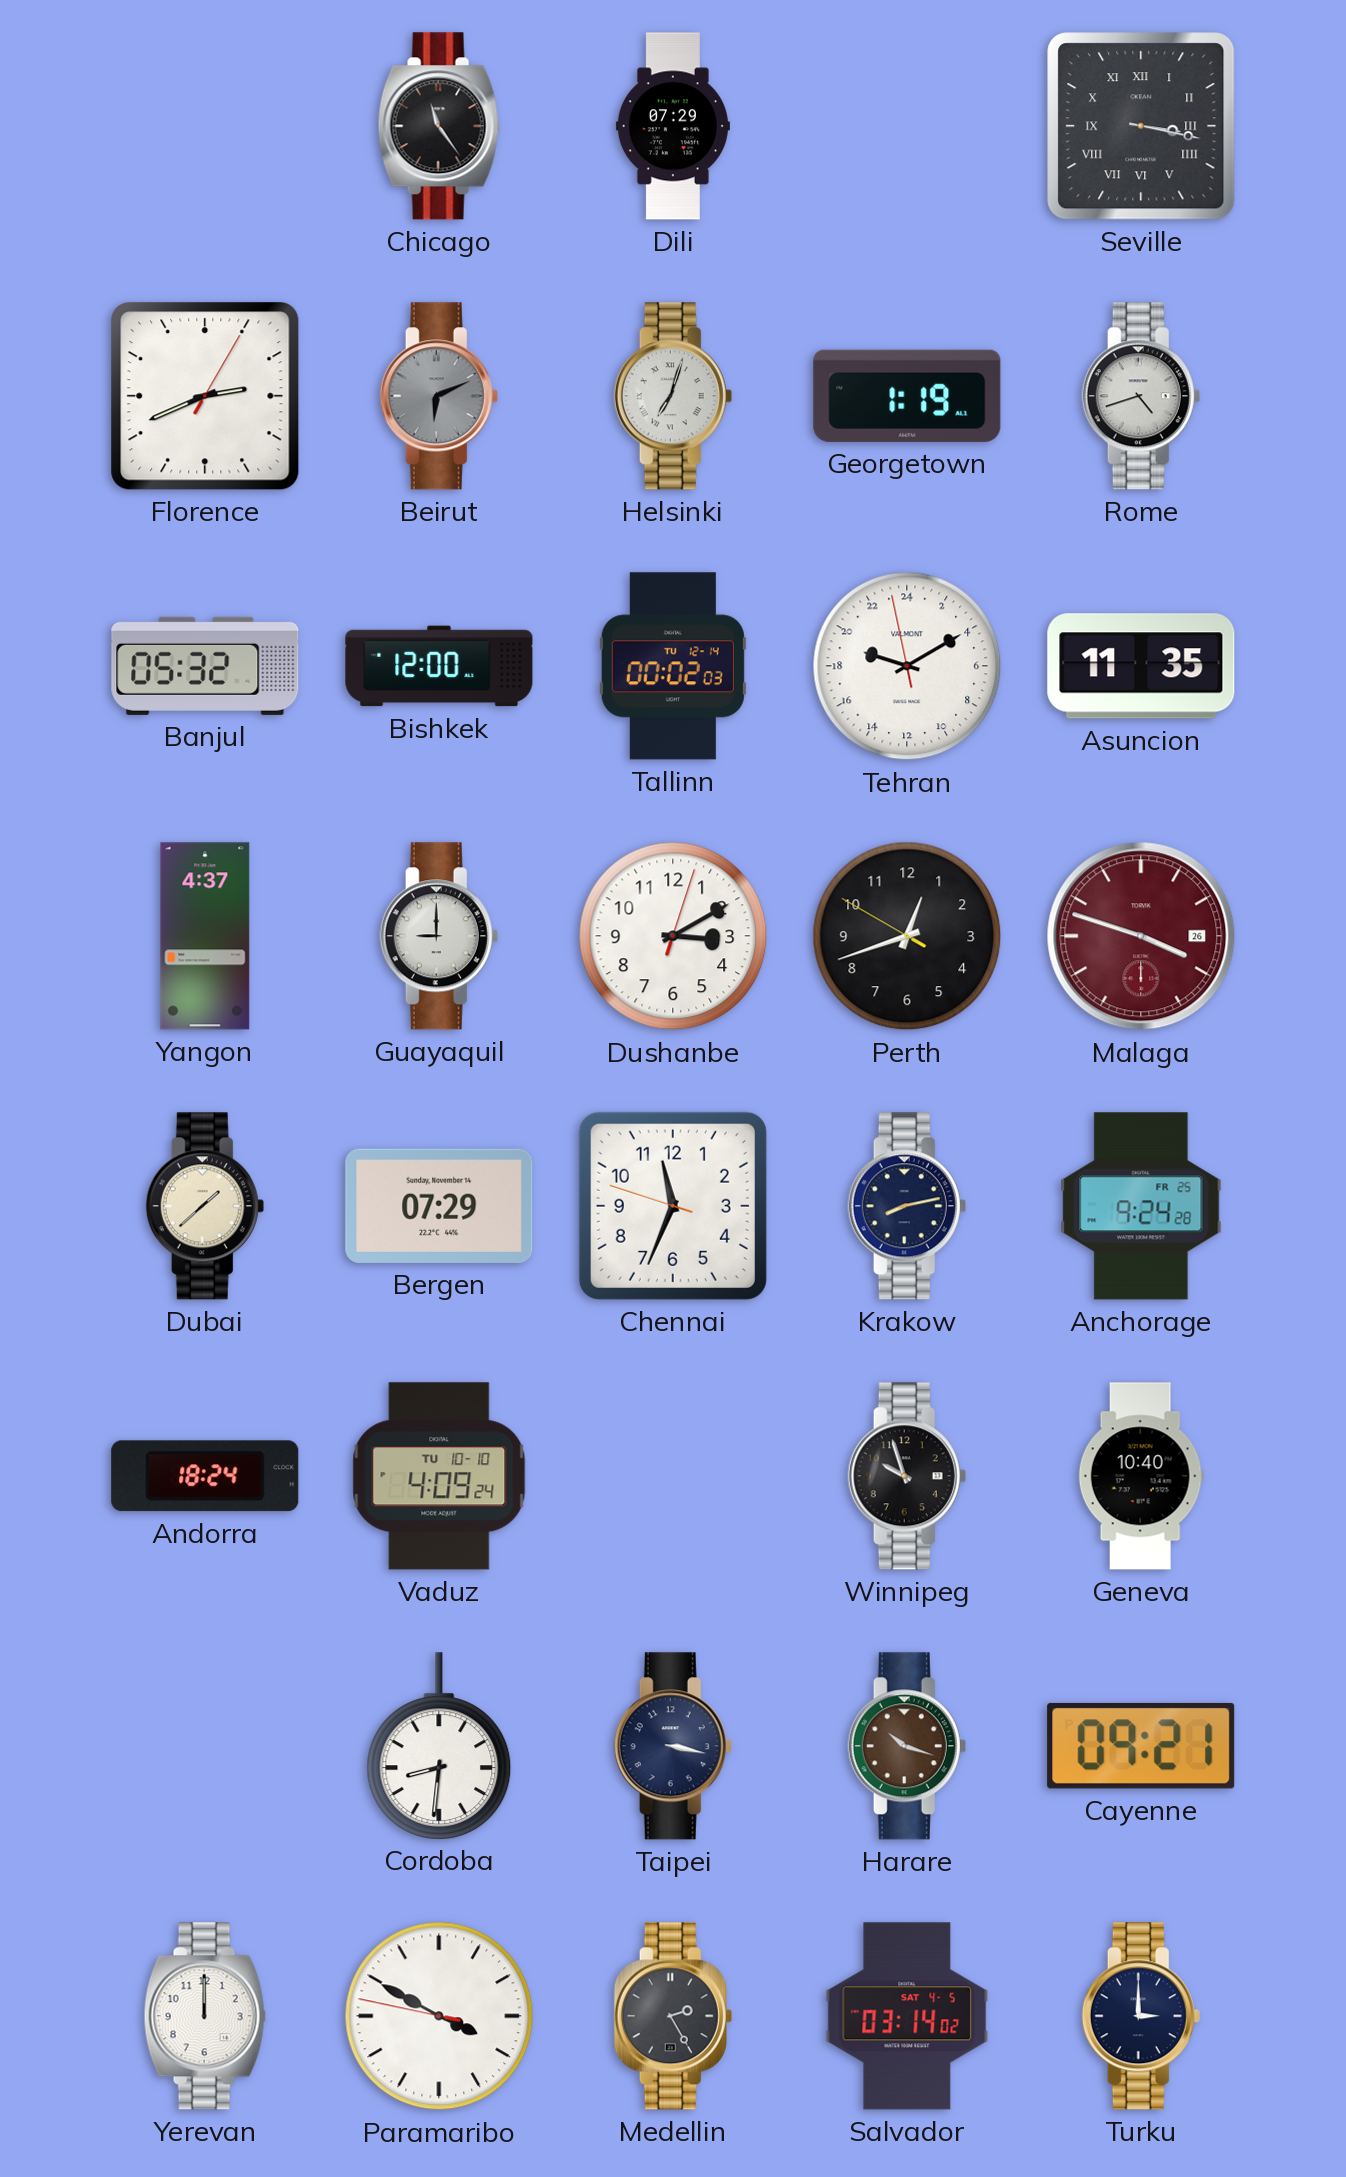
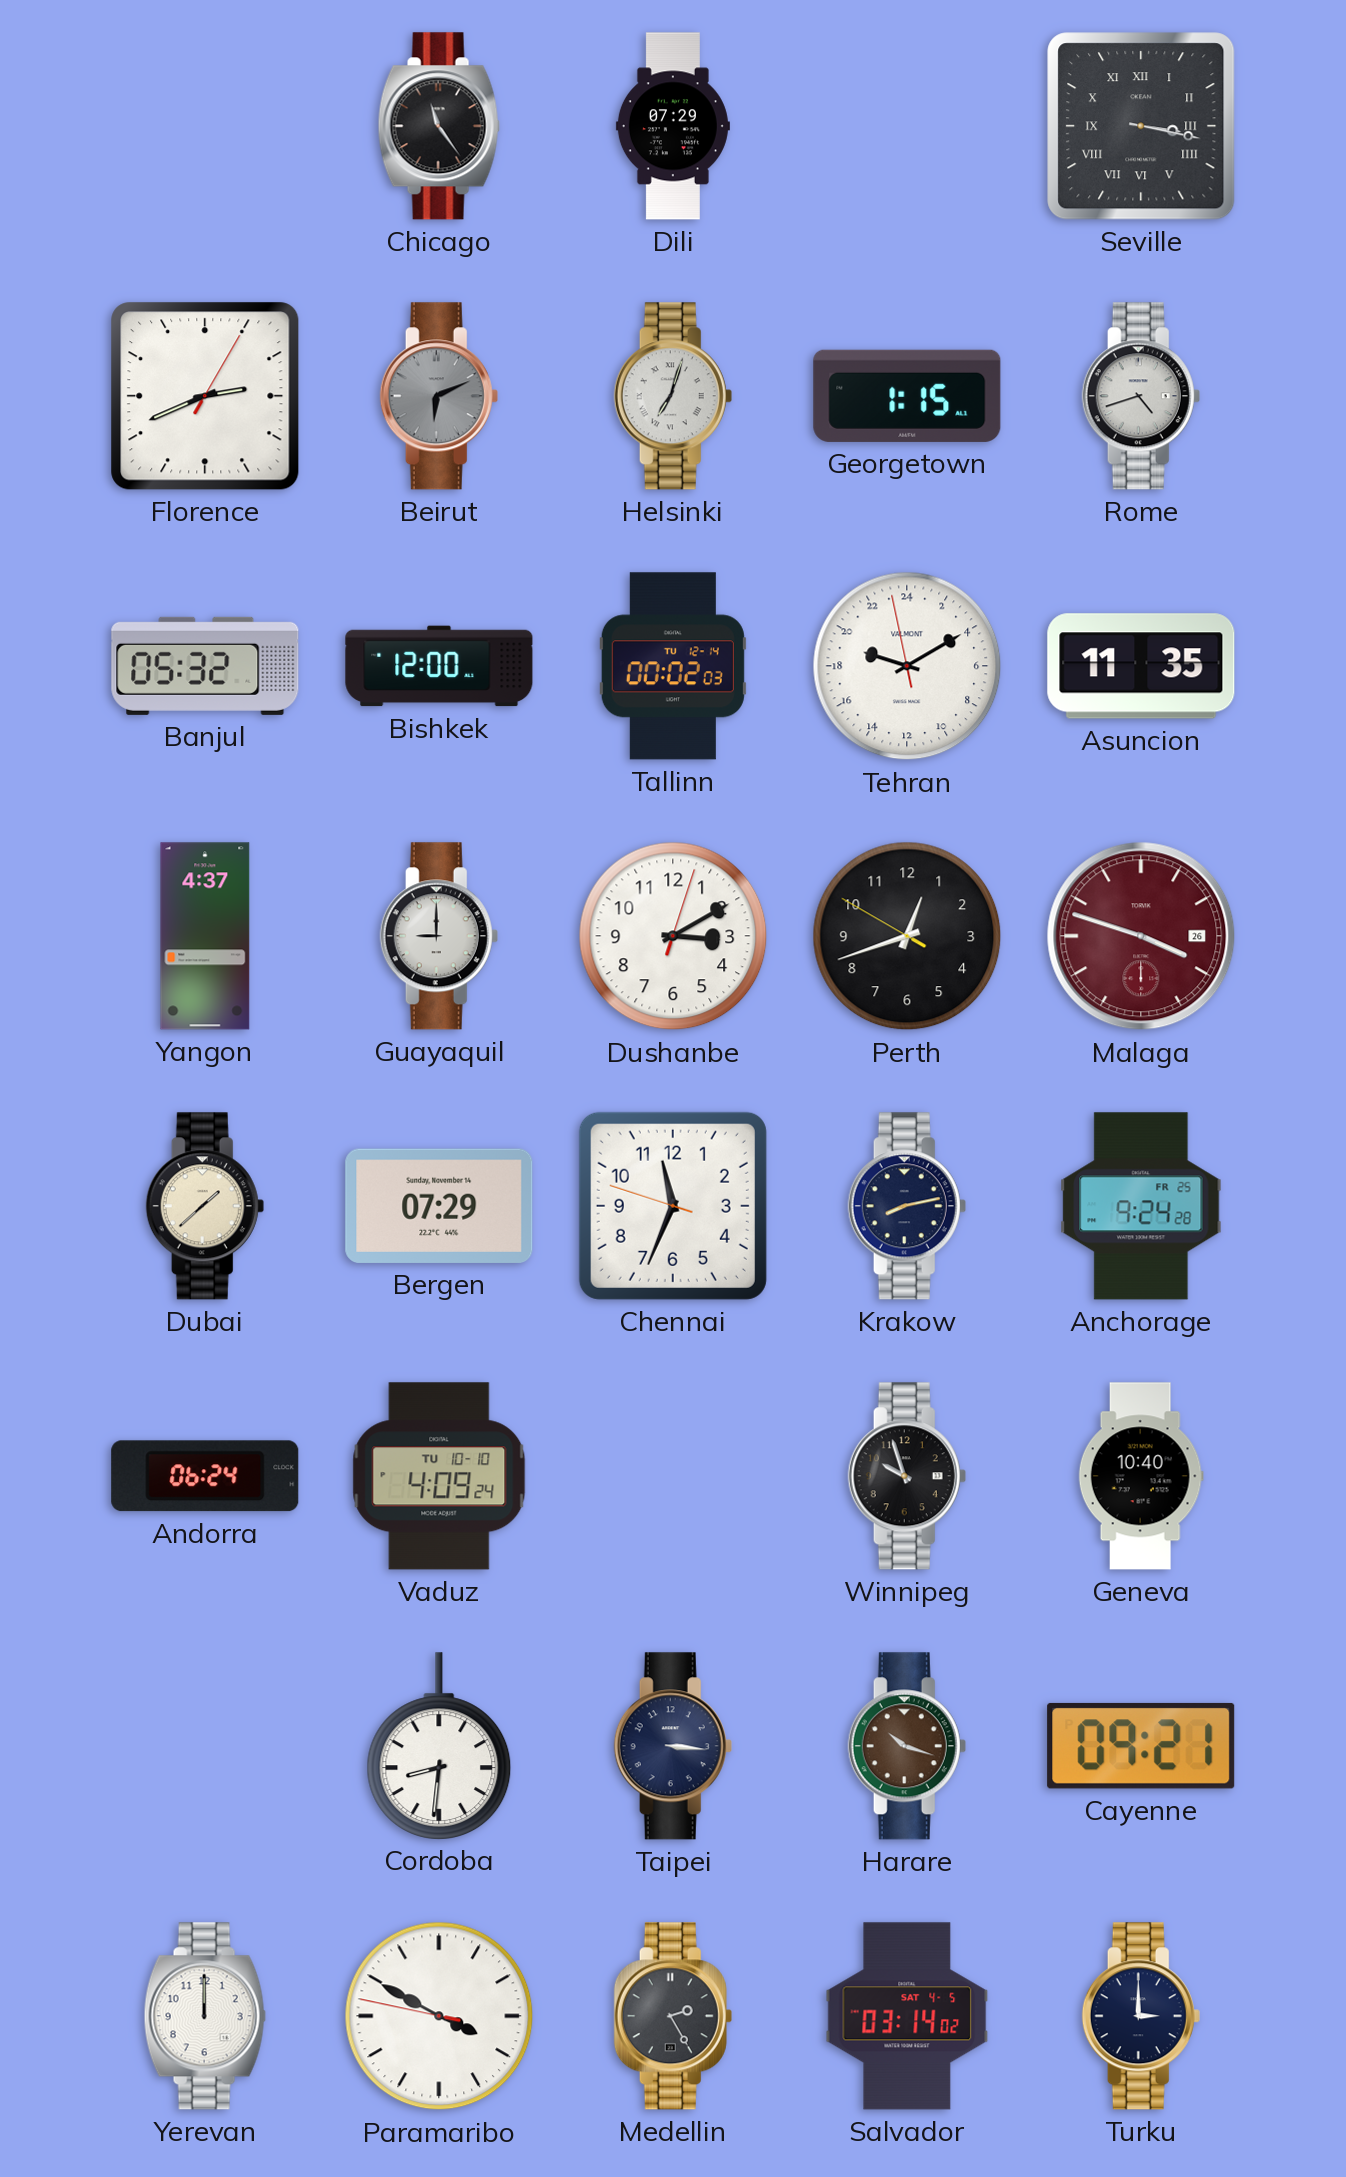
Georgetown: 1:19 -> 1:15 (907, 396)
Andorra: 18:24 -> 06:24 (205, 1476)
Taipei: 3:17 -> 3:16 (673, 1746)
